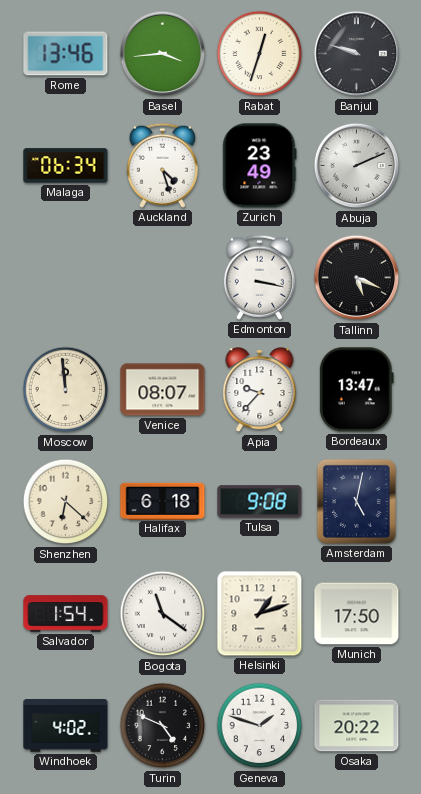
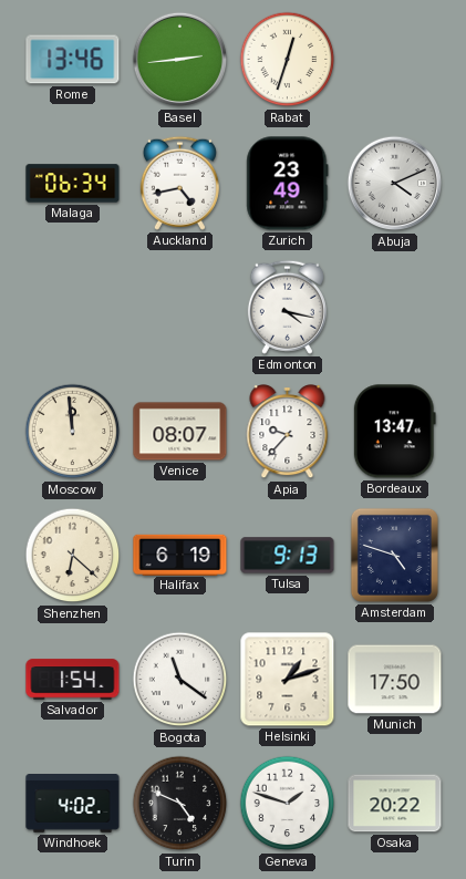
Basel: 3:44 -> 2:44 (180, 60)
Banjul: 9:48 -> none (357, 54)
Auckland: 4:27 -> 4:43 (179, 183)
Abuja: 2:11 -> 4:11 (395, 184)
Edmonton: 3:17 -> 4:17 (287, 307)
Tallinn: 5:19 -> none (357, 278)
Halifax: 6:18 -> 6:19 (180, 555)
Tulsa: 9:08 -> 9:13 (288, 556)
Amsterdam: 5:02 -> 4:48 (394, 555)
